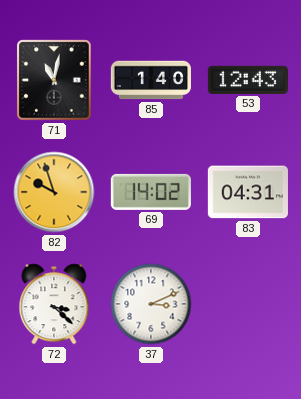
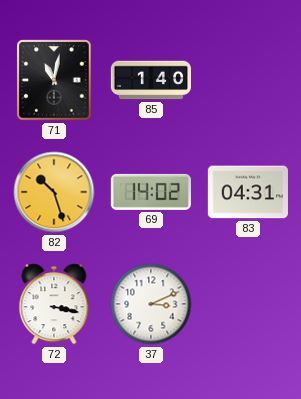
53: 12:43 -> none (248, 80)
82: 9:57 -> 10:27 (54, 192)
72: 3:22 -> 3:17 (54, 304)
